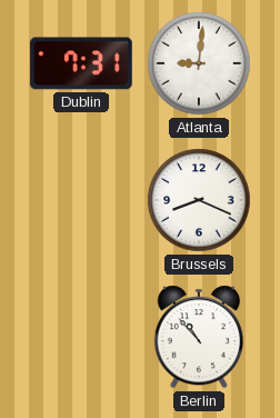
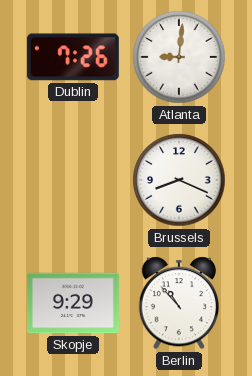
Dublin: 7:31 -> 7:26 (73, 57)
Skopje: none -> 9:29 (73, 303)
